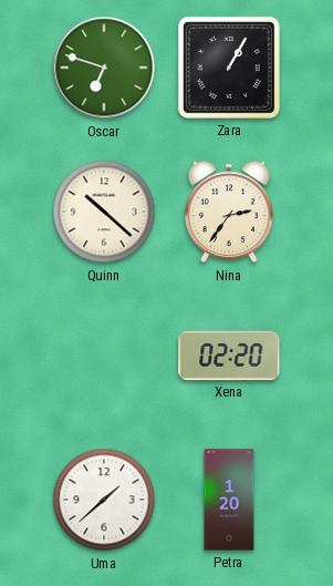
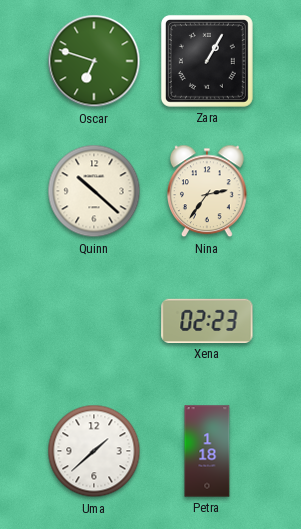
Xena: 02:20 -> 02:23 (207, 321)
Petra: 1:20 -> 1:18 (207, 451)
